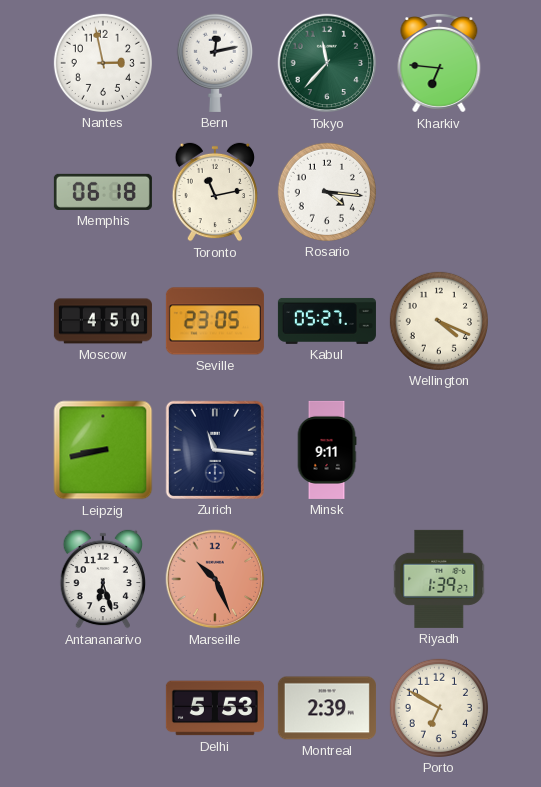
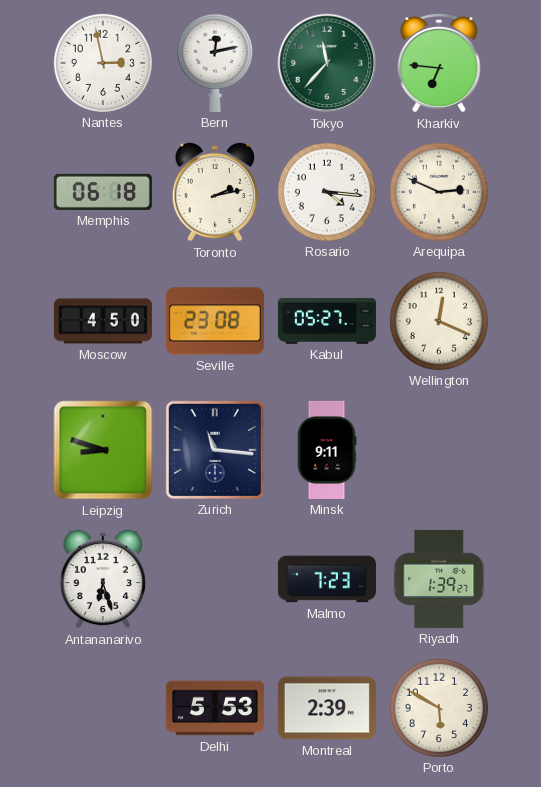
Toronto: 11:13 -> 2:13 (214, 192)
Arequipa: none -> 2:49 (439, 192)
Seville: 23:05 -> 23:08 (215, 321)
Wellington: 4:19 -> 12:19 (439, 321)
Leipzig: 8:43 -> 8:48 (103, 450)
Marseille: 10:26 -> none (215, 579)
Malmo: none -> 7:23 (327, 579)
Porto: 6:50 -> 5:50 (439, 708)
